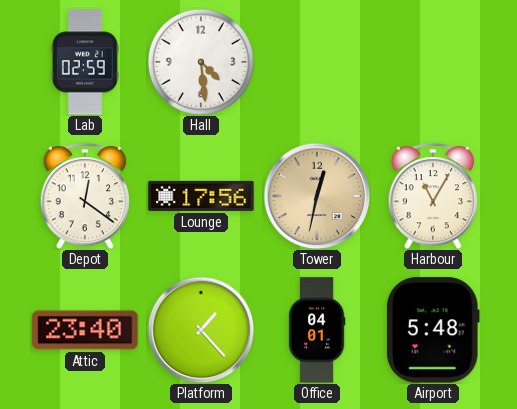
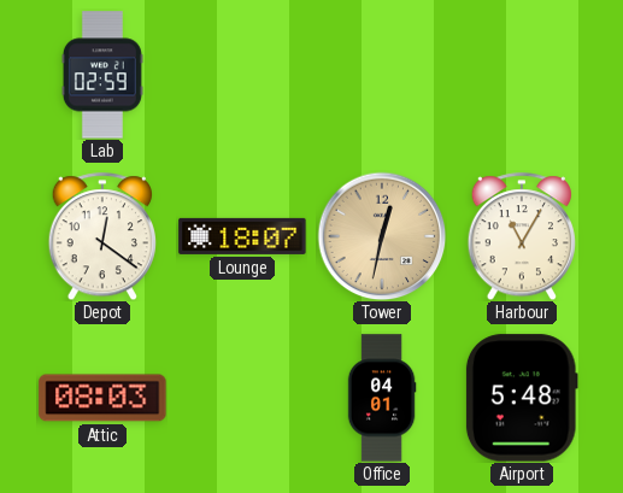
Hall: 4:29 -> none (201, 62)
Lounge: 17:56 -> 18:07 (242, 236)
Attic: 23:40 -> 08:03 (102, 398)
Platform: 1:23 -> none (201, 330)
